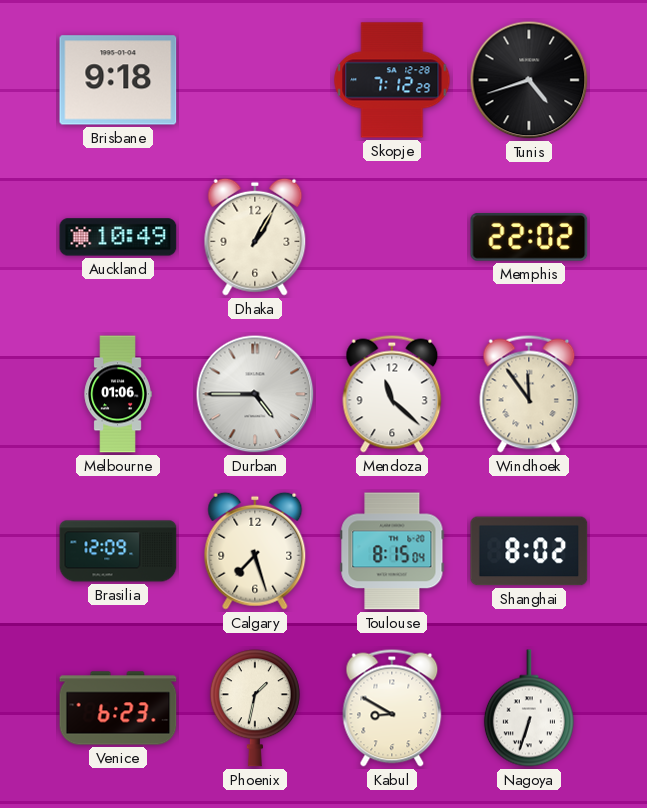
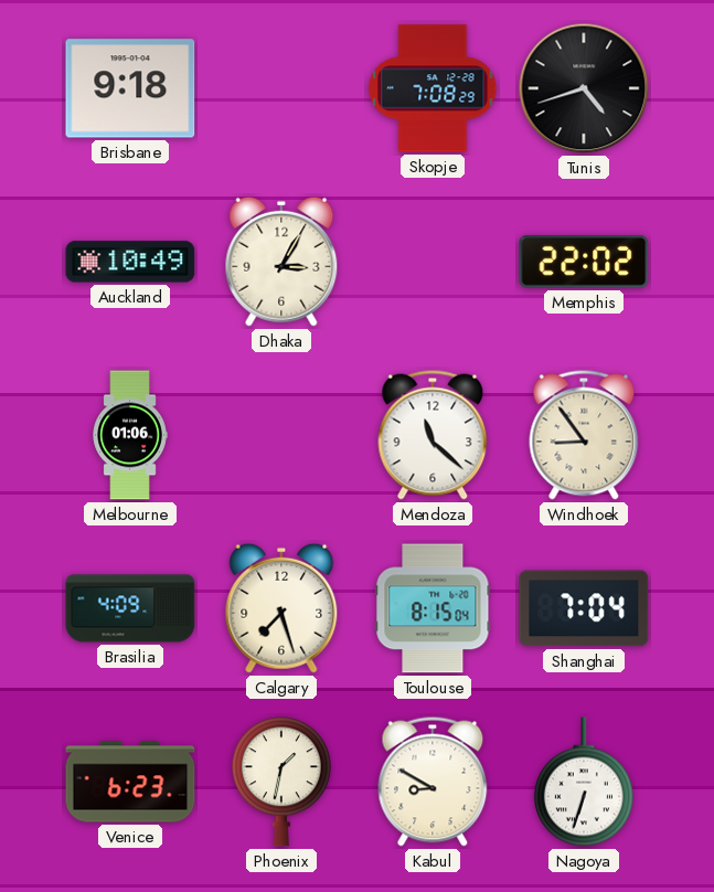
Skopje: 7:12 -> 7:08 (433, 88)
Dhaka: 1:05 -> 3:05 (281, 262)
Durban: 4:45 -> none (255, 394)
Windhoek: 11:54 -> 8:54 (584, 435)
Brasilia: 12:09 -> 4:09 (130, 608)
Shanghai: 8:02 -> 7:04 (584, 608)
